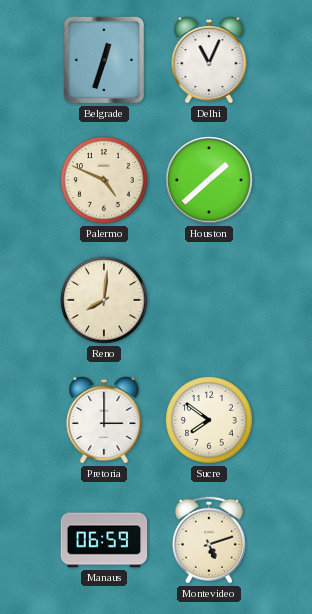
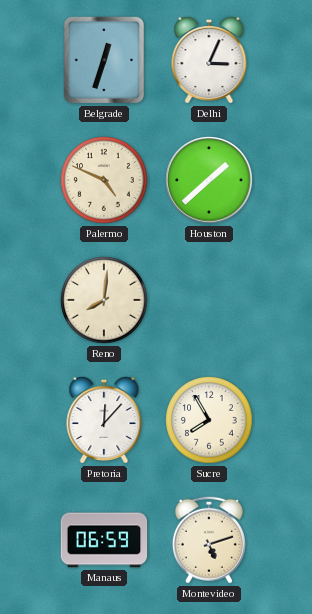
Delhi: 11:04 -> 3:04 (209, 60)
Pretoria: 3:00 -> 12:07 (104, 420)
Sucre: 7:51 -> 7:55 (209, 420)
